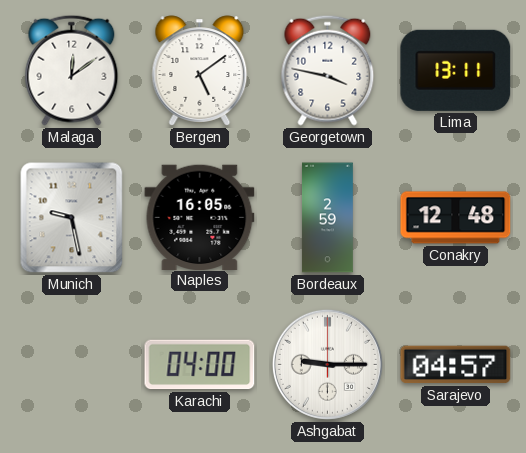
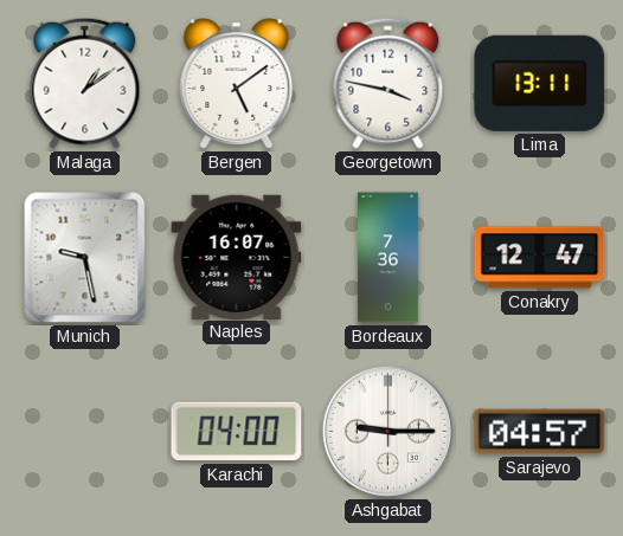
Malaga: 12:09 -> 1:09 (85, 83)
Naples: 16:05 -> 16:07 (237, 257)
Bordeaux: 2:59 -> 7:36 (387, 258)
Conakry: 12:48 -> 12:47 (540, 258)
